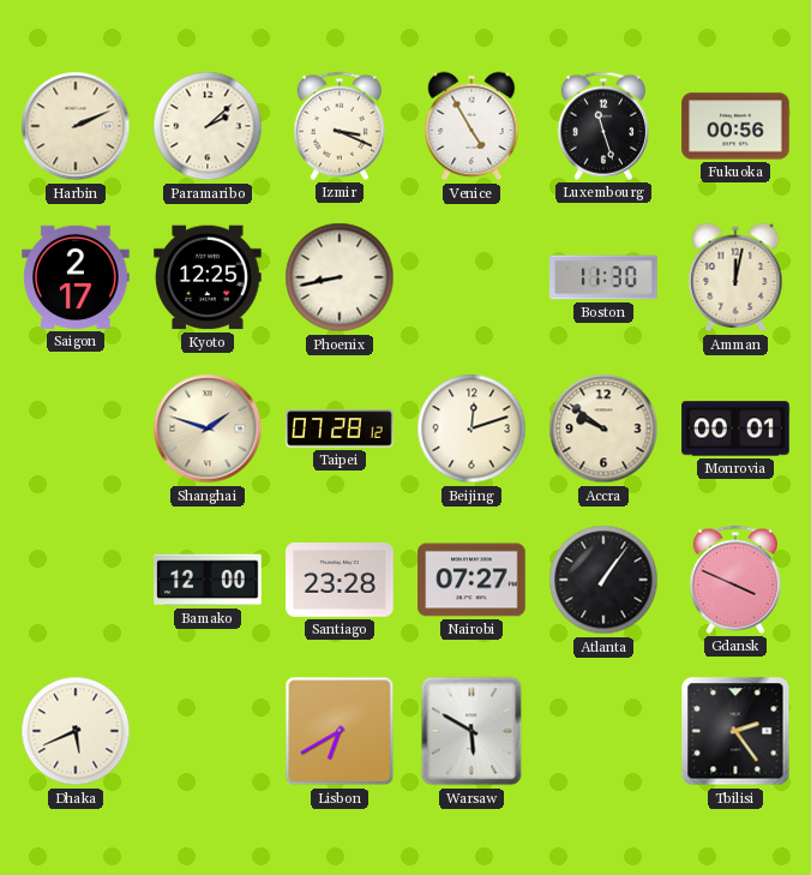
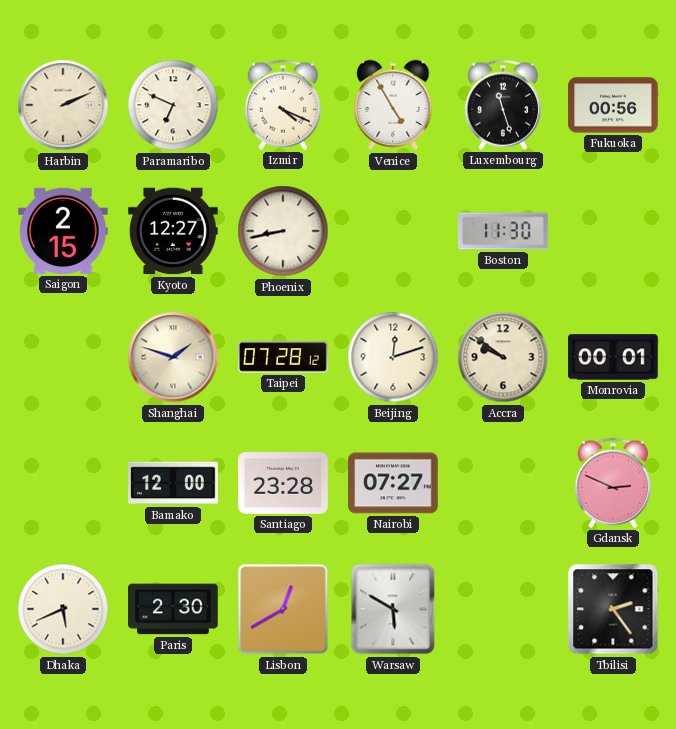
Paramaribo: 2:08 -> 6:49 (173, 105)
Izmir: 3:19 -> 4:19 (283, 105)
Saigon: 2:17 -> 2:15 (63, 231)
Kyoto: 12:25 -> 12:27 (173, 231)
Amman: 12:02 -> none (735, 277)
Atlanta: 1:06 -> none (603, 580)
Gdansk: 3:49 -> 2:49 (613, 483)
Paris: none -> 2:30 (173, 609)
Lisbon: 6:40 -> 12:40 (283, 609)
